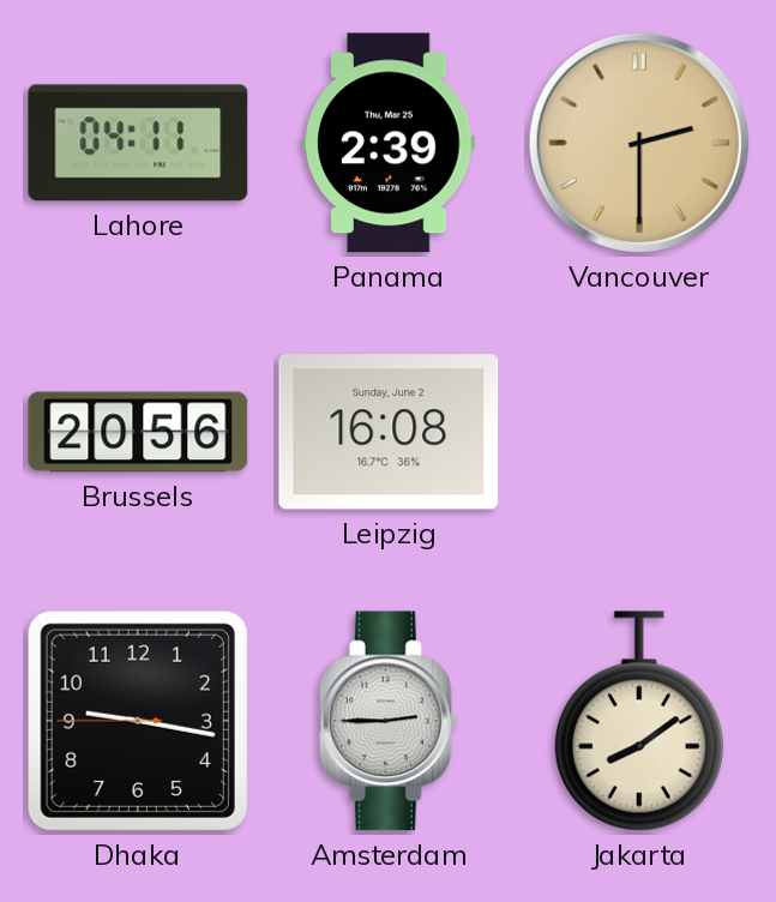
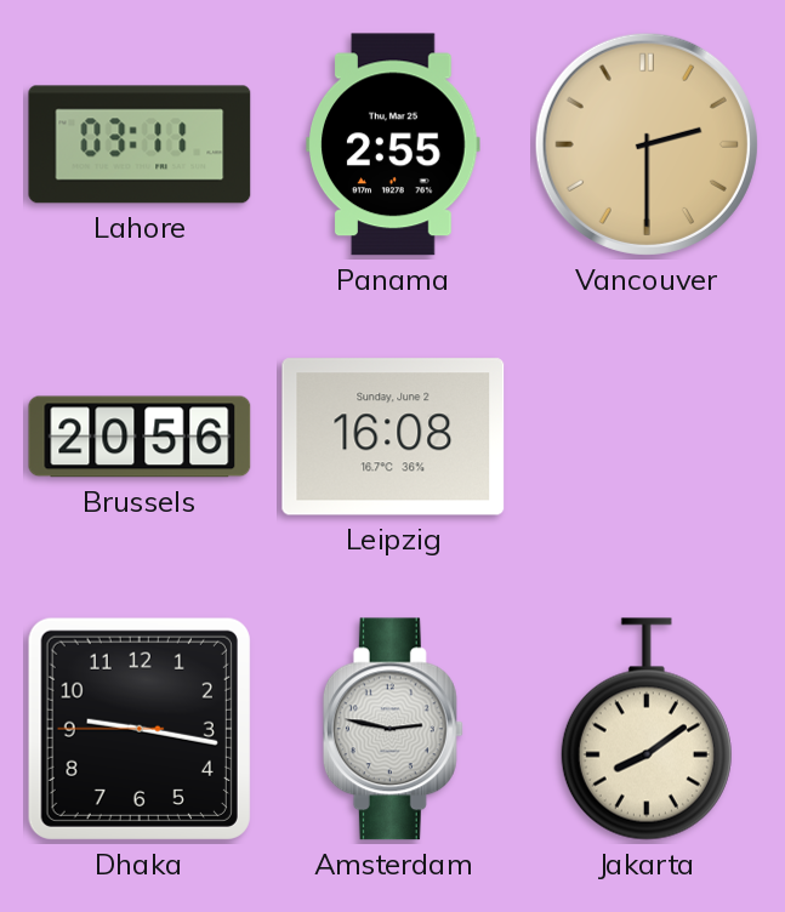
Lahore: 04:11 -> 03:11 (140, 144)
Panama: 2:39 -> 2:55 (393, 144)
Amsterdam: 2:45 -> 2:47 (393, 729)
